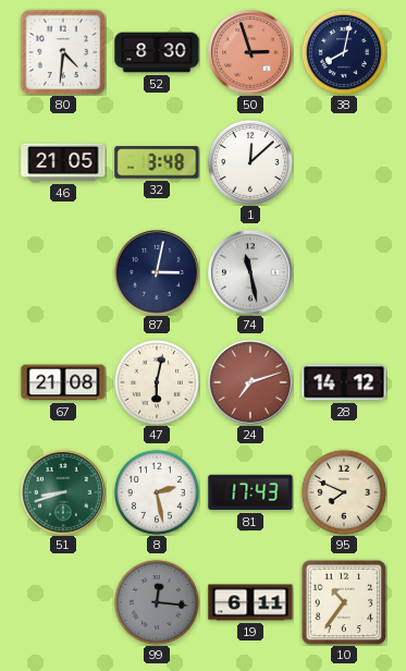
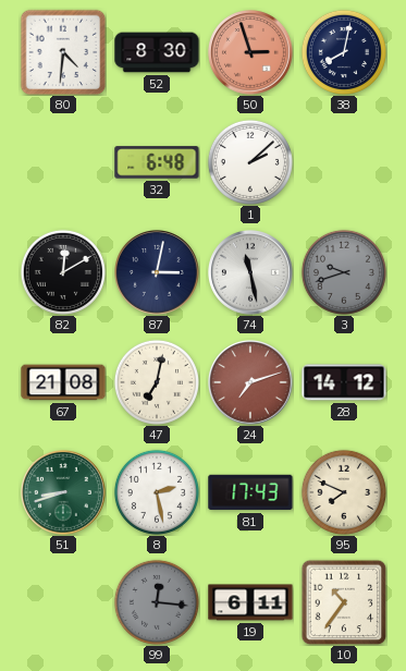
46: 21:05 -> none (63, 162)
32: 3:48 -> 6:48 (157, 162)
1: 12:08 -> 2:08 (250, 162)
82: none -> 12:10 (63, 272)
3: none -> 9:42 (344, 272)
47: 6:02 -> 7:02 (157, 382)
